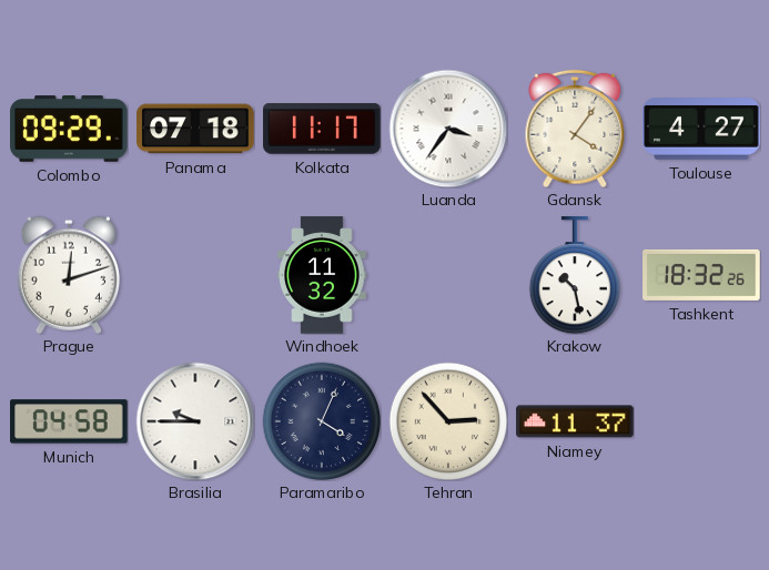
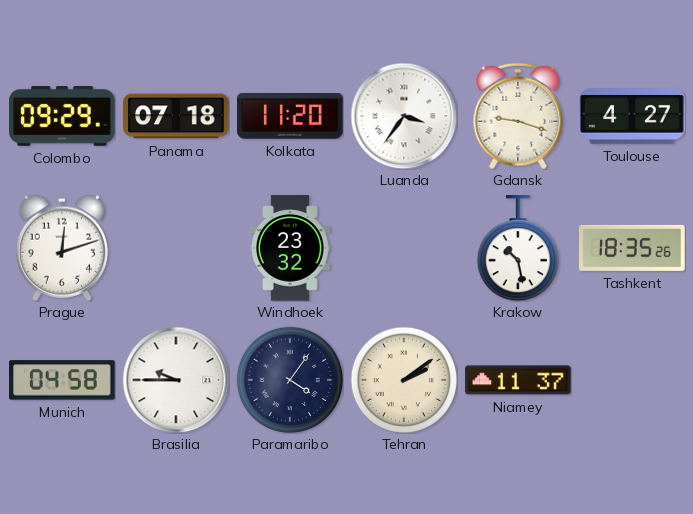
Kolkata: 11:17 -> 11:20 (290, 117)
Gdansk: 4:06 -> 9:18 (518, 116)
Windhoek: 11:32 -> 23:32 (290, 248)
Tashkent: 18:32 -> 18:35 (632, 248)
Paramaribo: 4:04 -> 4:06 (290, 380)
Tehran: 2:53 -> 2:09 (404, 380)
